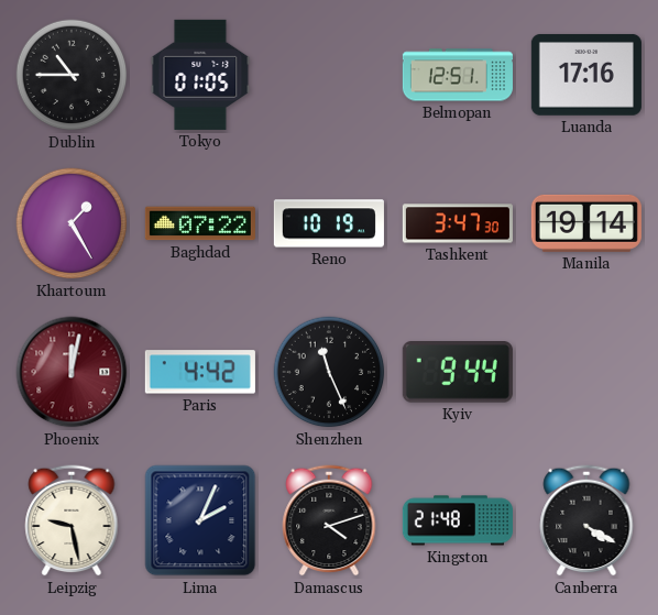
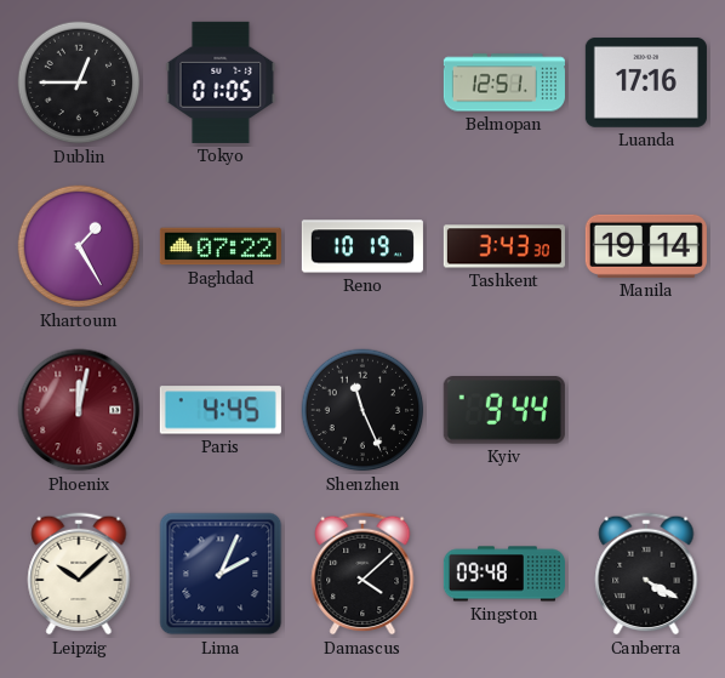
Dublin: 10:45 -> 12:45 (79, 82)
Tashkent: 3:47 -> 3:43 (504, 246)
Paris: 4:42 -> 4:45 (221, 410)
Leipzig: 9:28 -> 10:08 (79, 574)
Damascus: 4:12 -> 4:08 (362, 574)
Kingston: 21:48 -> 09:48 (504, 574)
